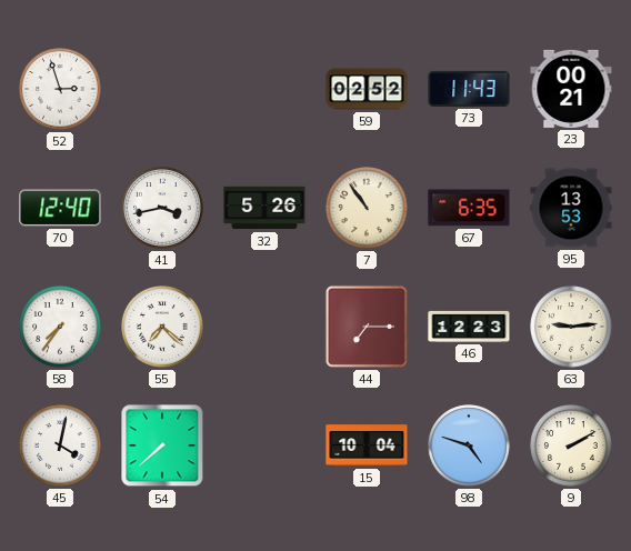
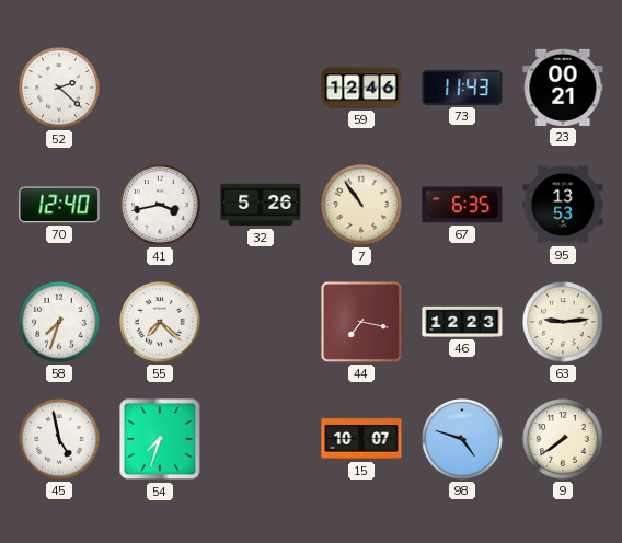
52: 2:57 -> 2:22 (59, 88)
59: 02:52 -> 12:46 (361, 88)
58: 7:36 -> 7:33 (59, 322)
44: 7:15 -> 7:17 (361, 322)
45: 4:02 -> 4:58 (59, 439)
54: 7:38 -> 7:33 (160, 439)
15: 10:04 -> 10:07 (361, 439)
9: 2:10 -> 7:39 (563, 439)
